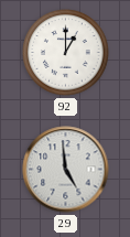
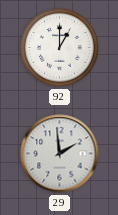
29: 4:59 -> 1:59 (60, 154)
